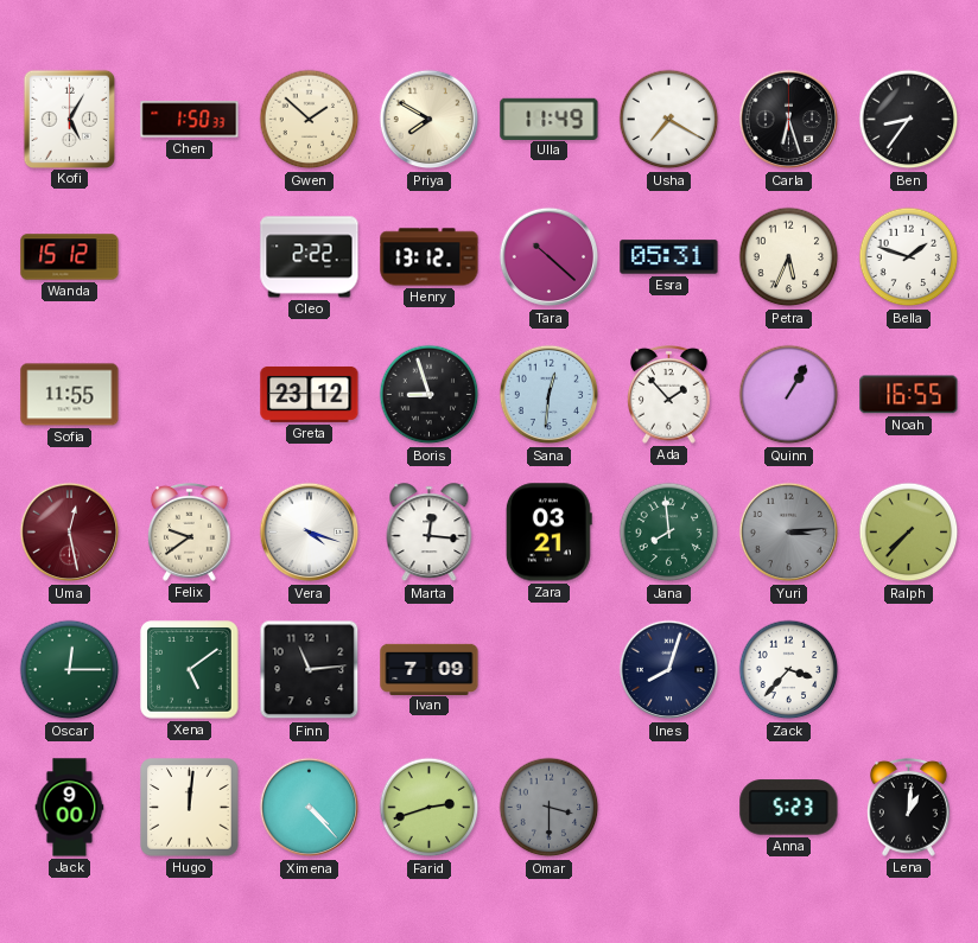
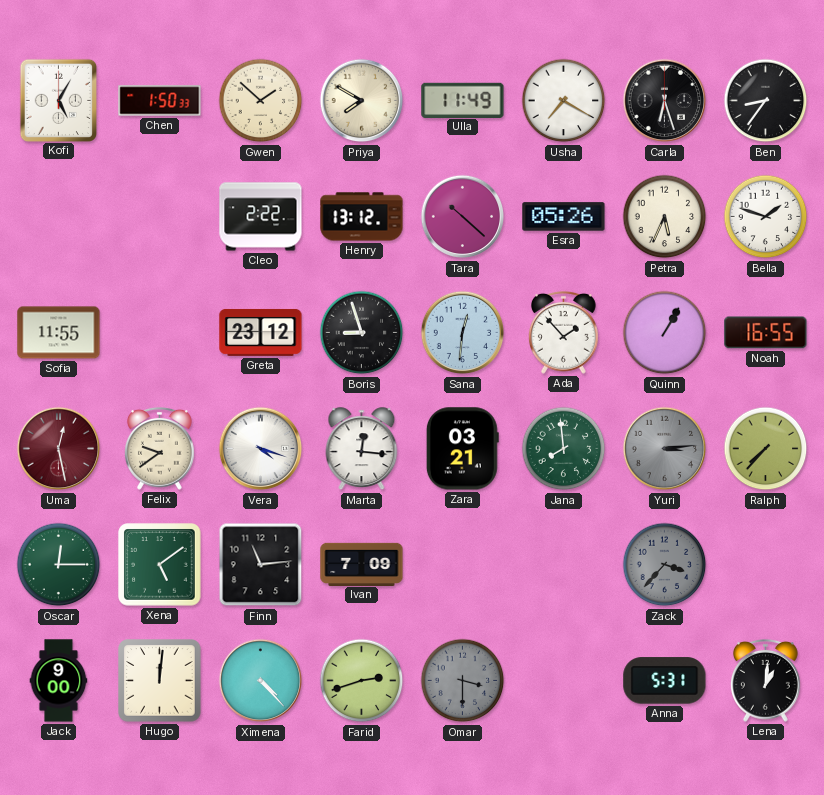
Wanda: 15:12 -> none (70, 257)
Esra: 05:31 -> 05:26 (564, 217)
Ines: 8:03 -> none (669, 670)
Zack dial: white -> grey (665, 565)
Anna: 5:23 -> 5:31 (665, 681)
